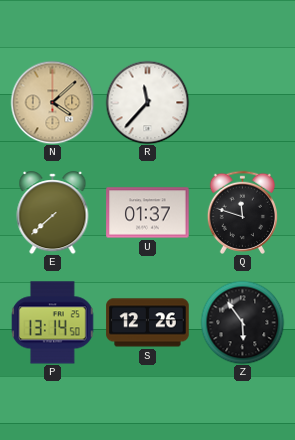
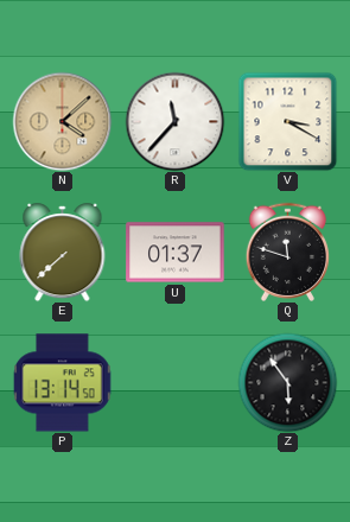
V: none -> 3:20 (287, 121)
S: 12:26 -> none (148, 323)
